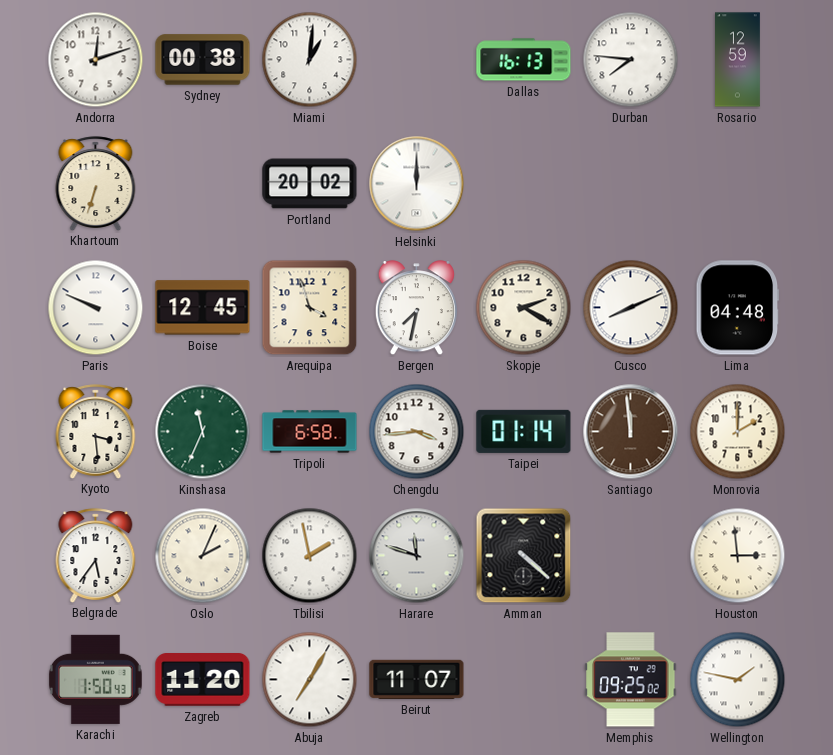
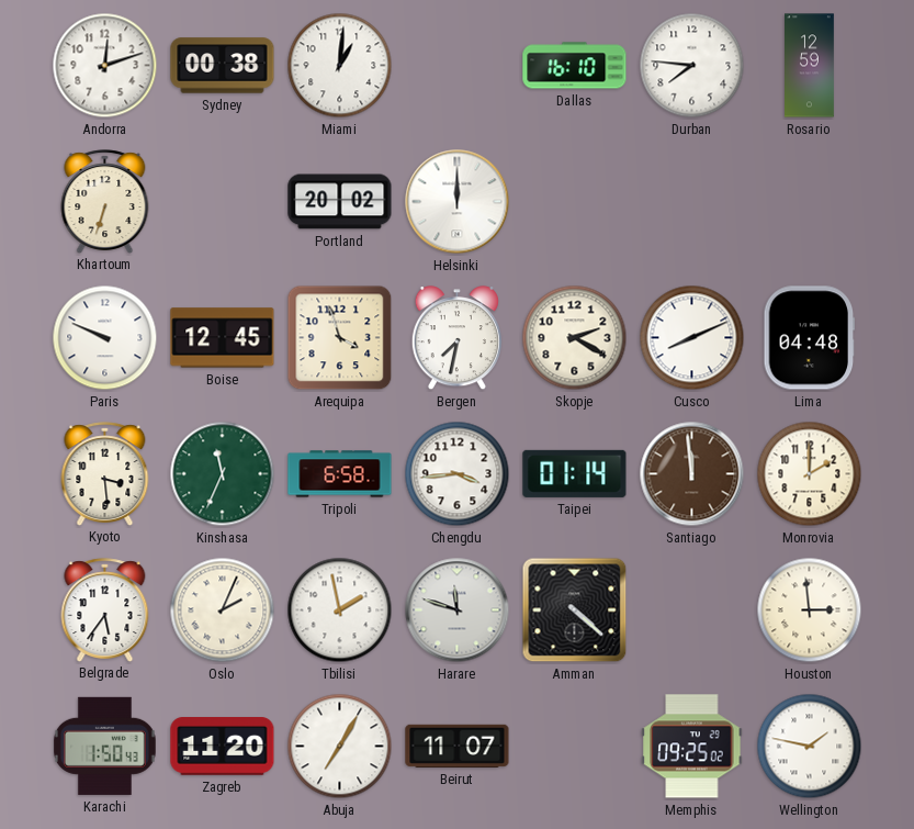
Dallas: 16:13 -> 16:10 (575, 66)
